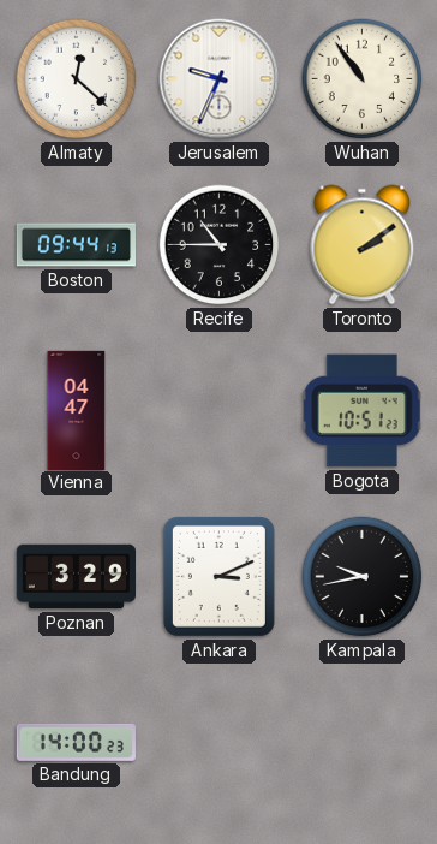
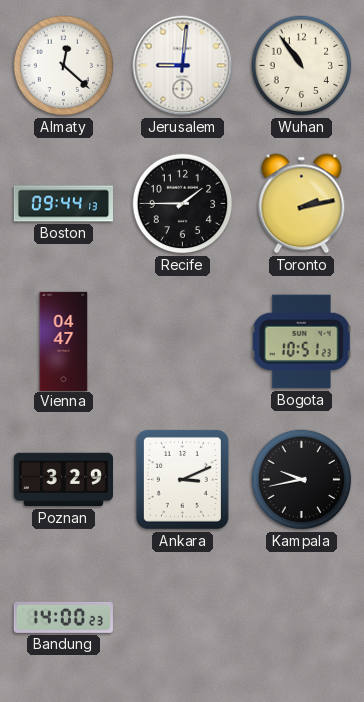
Jerusalem: 9:34 -> 9:01 (183, 66)
Recife: 10:45 -> 1:45 (183, 204)
Toronto: 2:09 -> 2:13 (302, 204)
